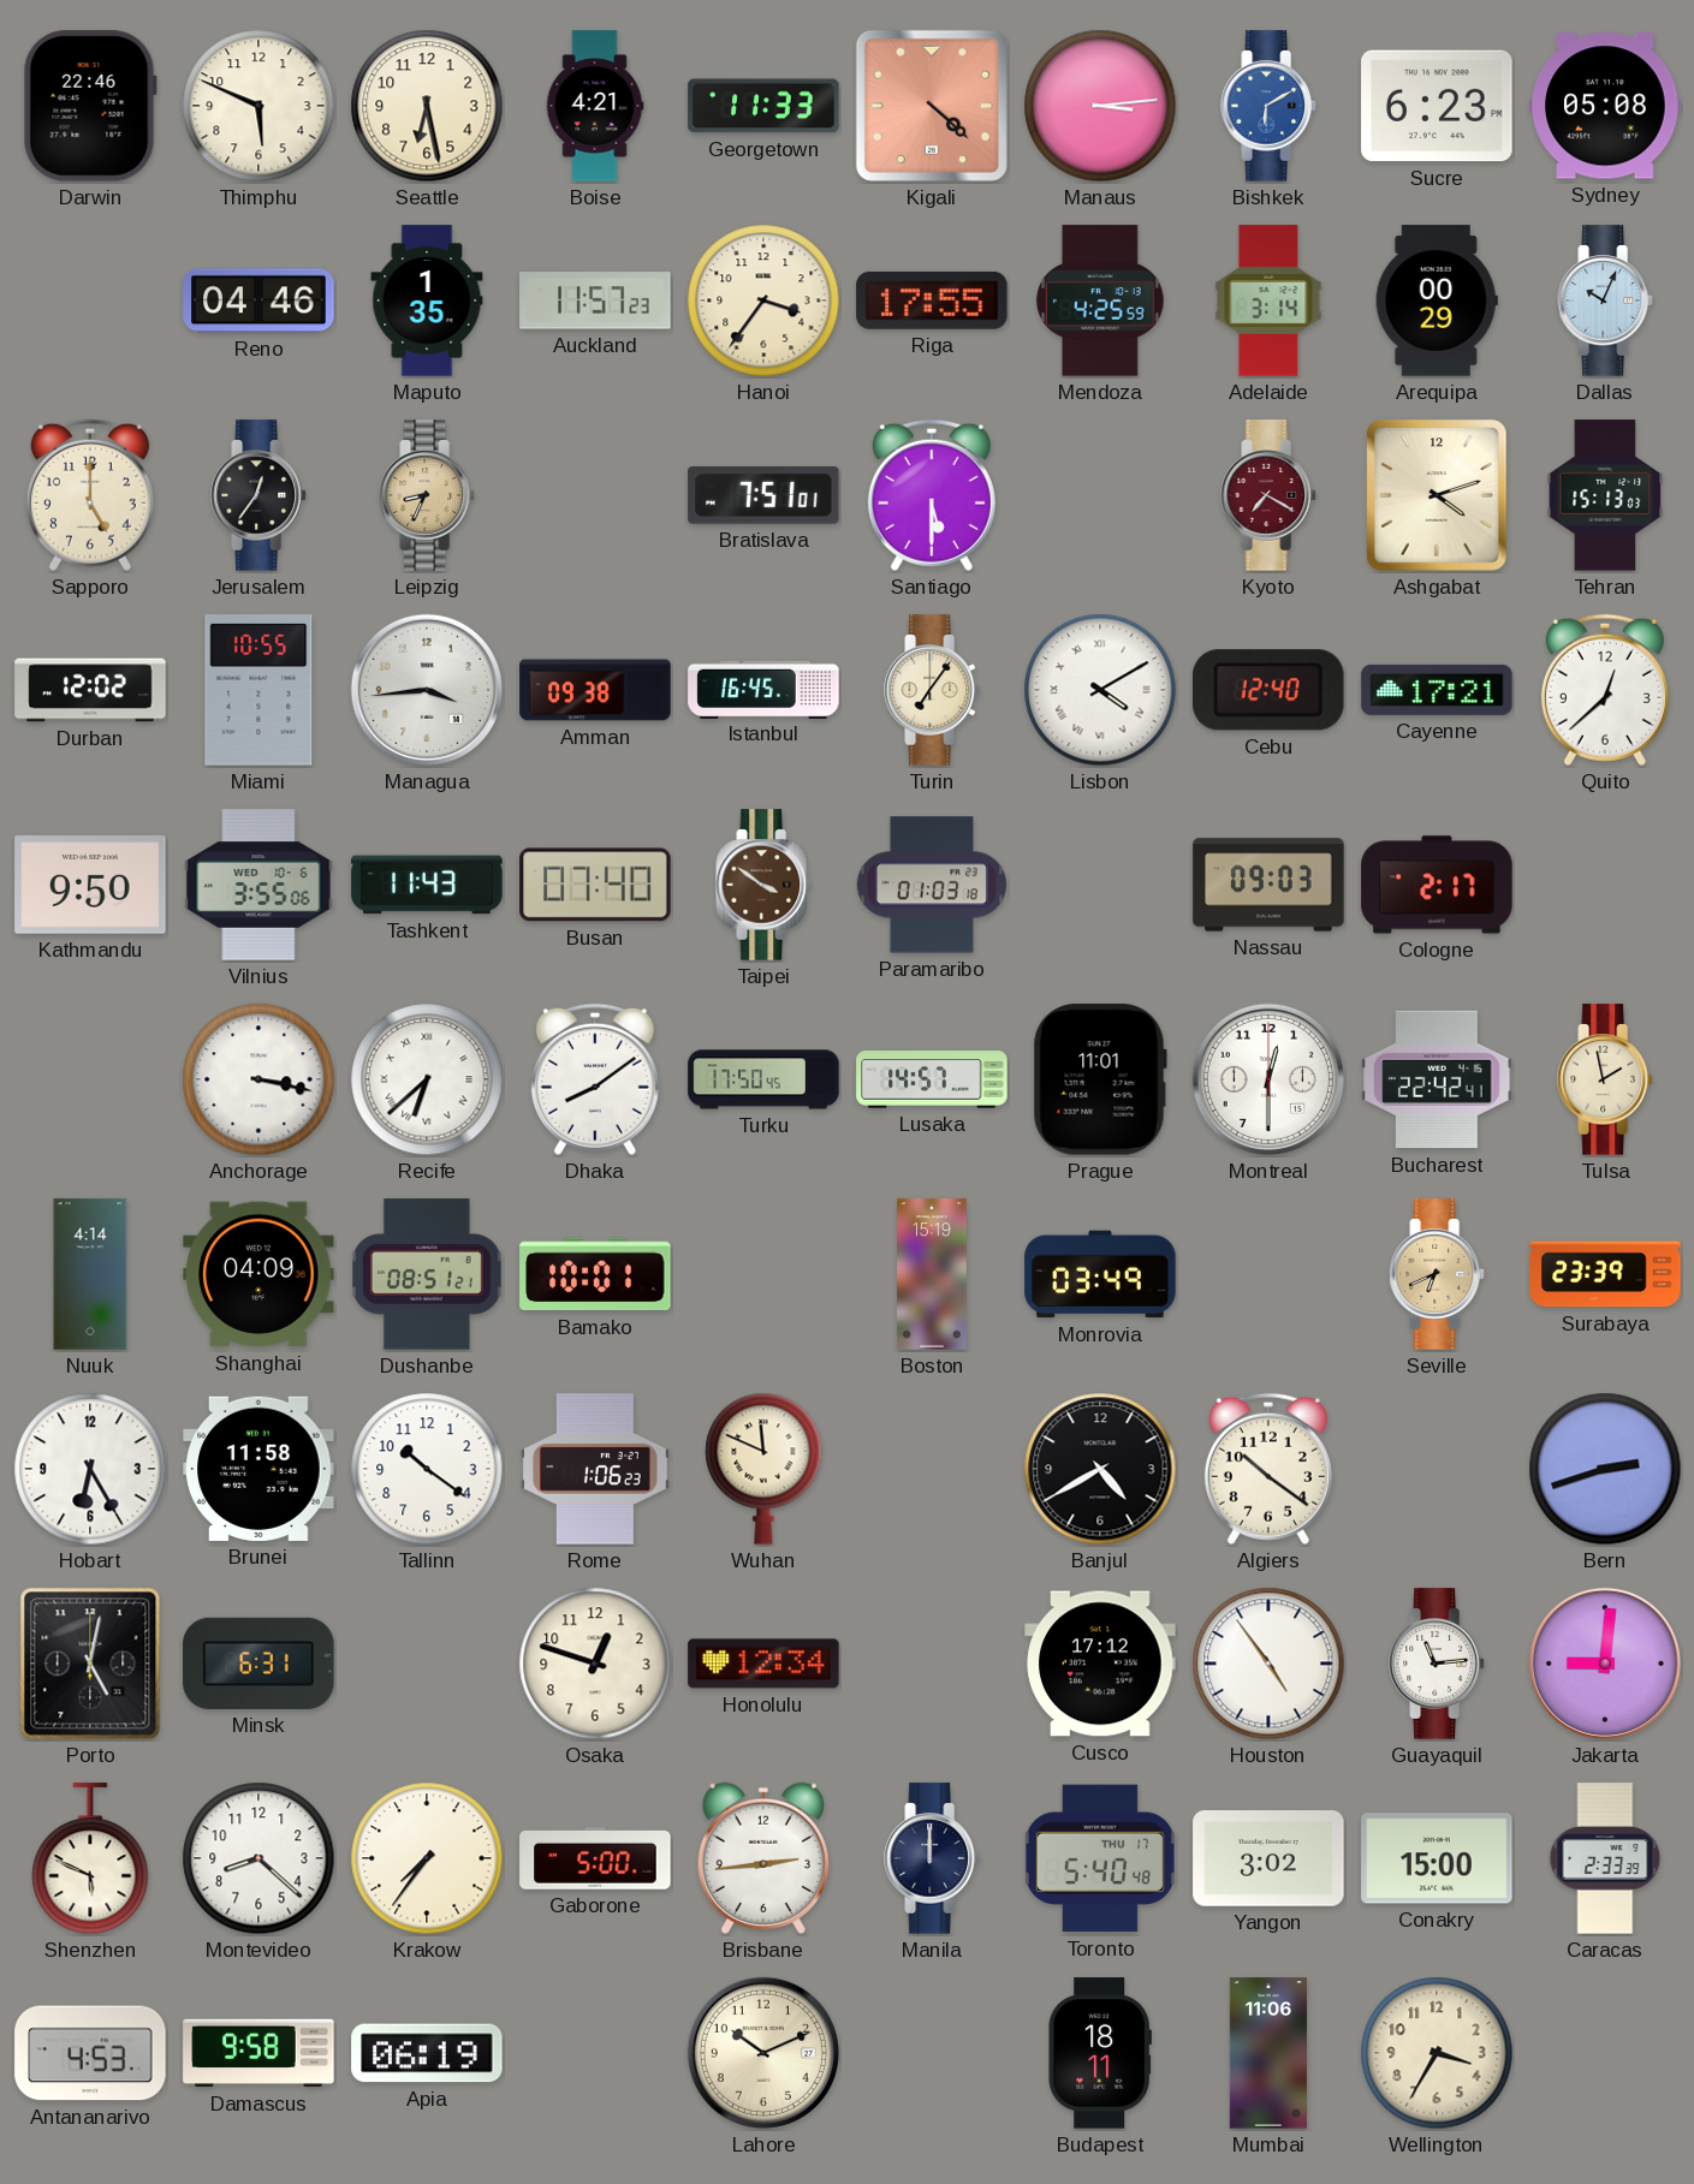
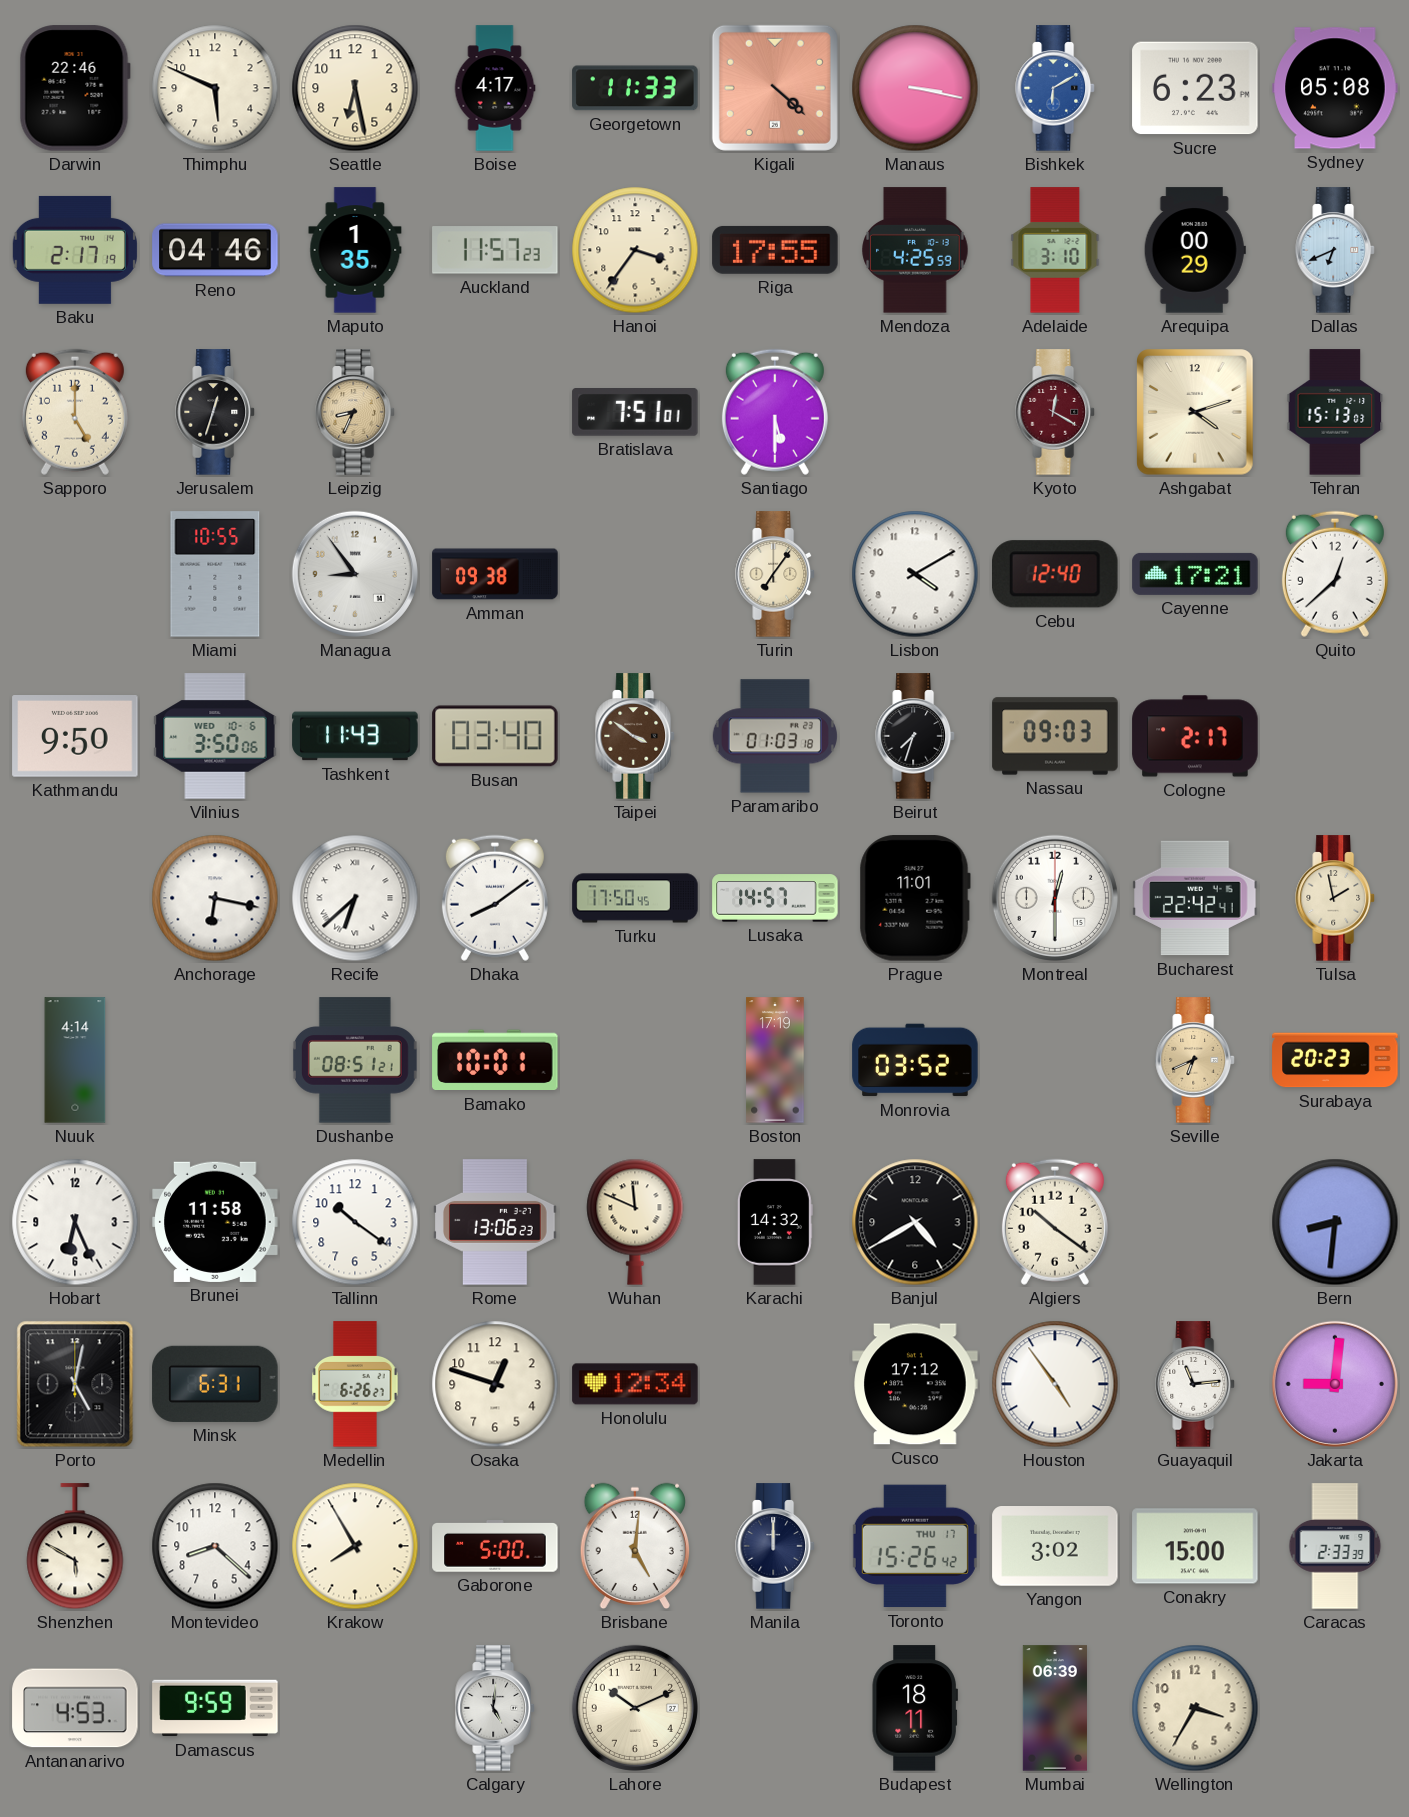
Boise: 4:21 -> 4:17 (495, 88)
Manaus: 3:14 -> 3:17 (915, 88)
Baku: none -> 2:17 (75, 250)
Adelaide: 3:14 -> 3:10 (1055, 250)
Dallas: 10:04 -> 6:41 (1335, 250)
Jerusalem: 12:36 -> 12:33 (215, 412)
Kyoto: 7:20 -> 12:20 (1055, 412)
Durban: 12:02 -> none (90, 690)
Managua: 3:44 -> 8:54 (355, 574)
Istanbul: 16:45 -> none (763, 689)
Lisbon numerals: Roman -> Arabic (915, 574)
Vilnius: 3:55 -> 3:50 (215, 736)
Busan: 07:40 -> 03:40 (495, 736)
Beirut: none -> 7:33 (915, 736)
Anchorage: 3:17 -> 6:17 (215, 898)
Shanghai: 04:09 -> none (258, 1274)
Boston: 15:19 -> 17:19 (775, 1060)
Monrovia: 03:49 -> 03:52 (915, 1060)
Surabaya: 23:39 -> 20:23 (1335, 1060)
Hobart: 6:25 -> 6:26 (75, 1222)
Rome: 1:06 -> 13:06 (495, 1222)
Karachi: none -> 14:32 (775, 1222)
Bern: 2:42 -> 8:31 (1335, 1222)
Medellin: none -> 6:26 (355, 1384)
Shenzhen: 5:49 -> 5:50 (75, 1547)
Krakow: 7:36 -> 7:55 (355, 1546)
Brisbane: 2:44 -> 5:01 (635, 1546)
Toronto: 5:40 -> 15:26 (915, 1546)
Damascus: 9:58 -> 9:59 (215, 1708)
Apia: 06:19 -> none (427, 2053)
Calgary: none -> 5:01 (495, 1708)
Mumbai: 11:06 -> 06:39 (1055, 1708)
